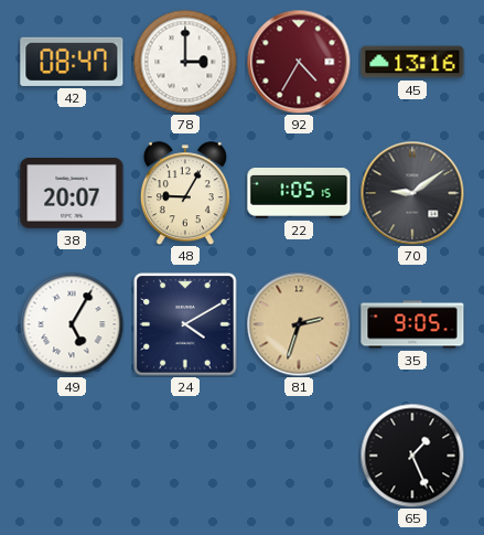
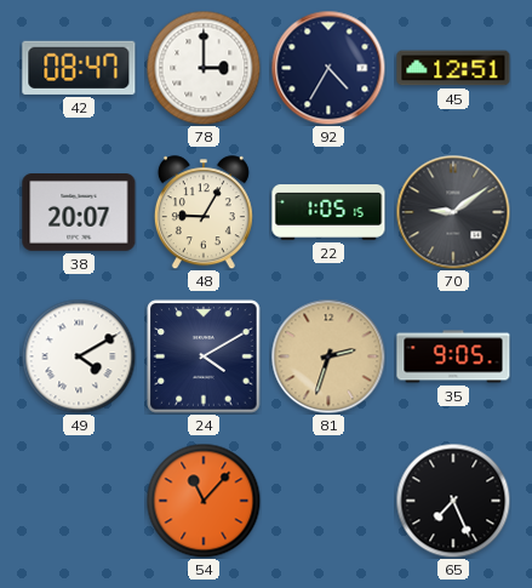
92 dial: burgundy -> navy (328, 68)
45: 13:16 -> 12:51 (453, 68)
49: 5:05 -> 4:10 (79, 356)
54: none -> 11:07 (204, 501)
65: 1:26 -> 7:26 (453, 501)
